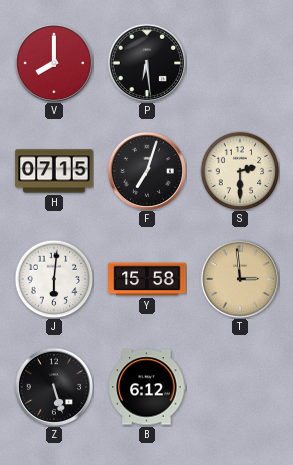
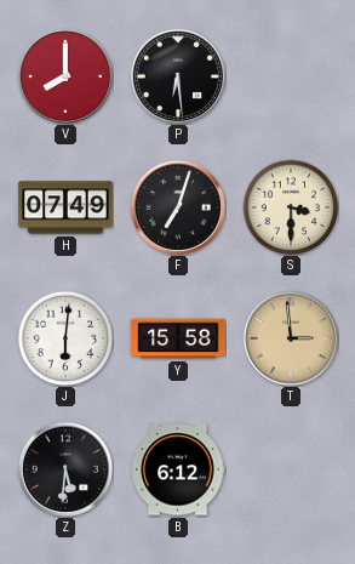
H: 07:15 -> 07:49 (65, 207)
S: 2:30 -> 3:30 (291, 207)
Z: 5:27 -> 5:31 (65, 469)
